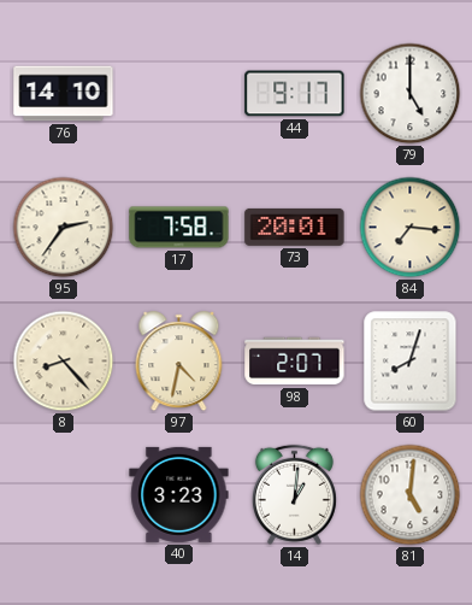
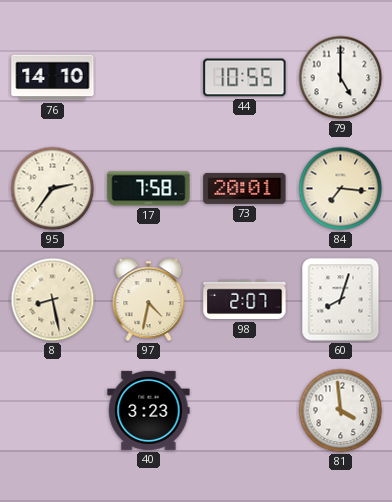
44: 9:17 -> 10:55 (245, 78)
8: 8:23 -> 8:28 (53, 300)
14: 1:01 -> none (294, 494)
81: 5:01 -> 3:59 (341, 411)
